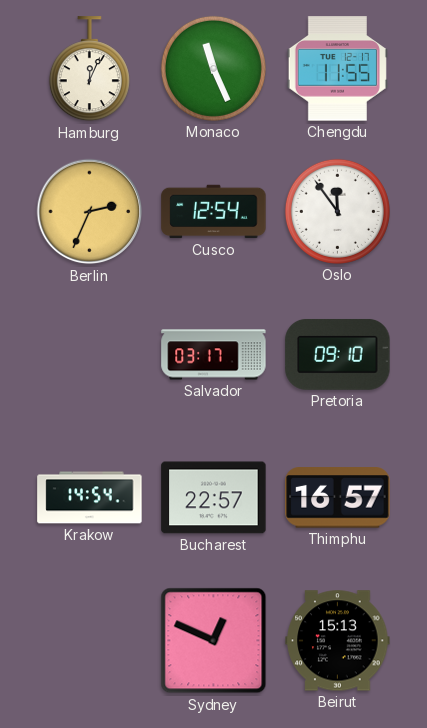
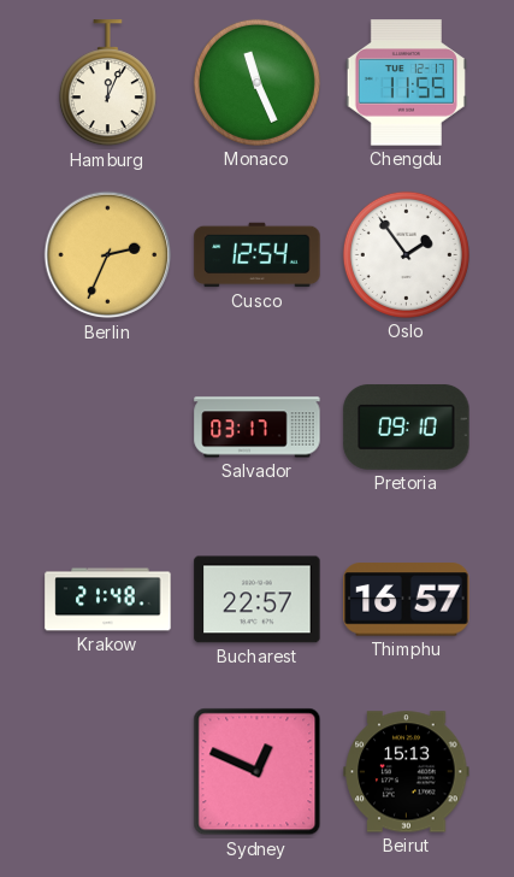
Oslo: 11:54 -> 1:54 (406, 254)
Krakow: 14:54 -> 21:48 (108, 600)
